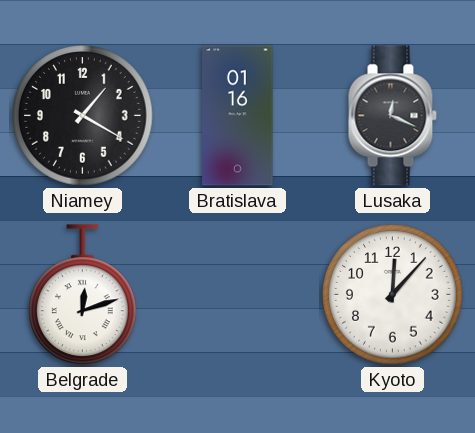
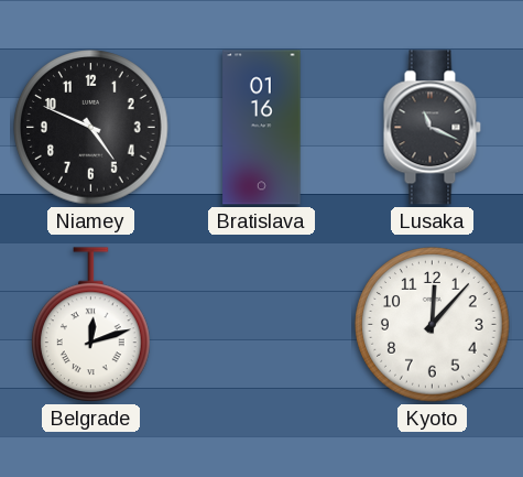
Niamey: 1:20 -> 4:49 (91, 128)
Lusaka: 12:19 -> 11:19 (432, 128)
